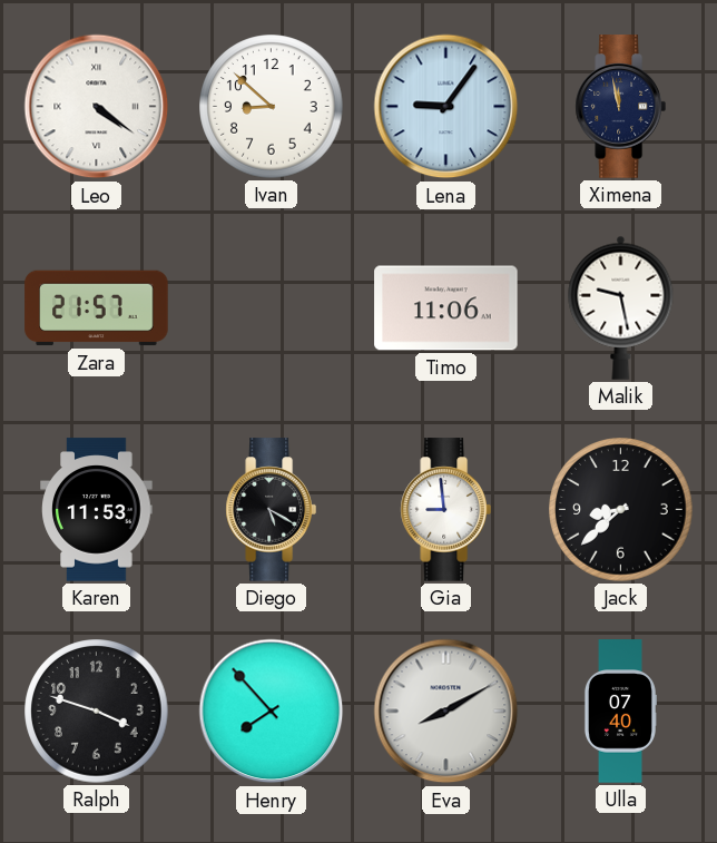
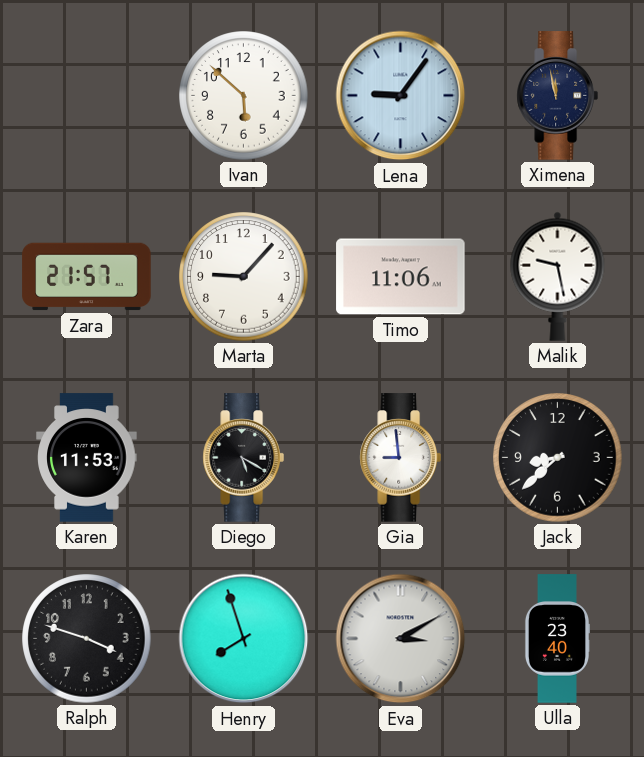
Leo: 4:21 -> none (97, 107)
Ivan: 8:52 -> 5:52 (244, 96)
Marta: none -> 9:07 (244, 277)
Henry: 7:53 -> 7:57 (244, 639)
Eva: 8:10 -> 3:10 (401, 639)
Ulla: 07:40 -> 23:40 (556, 639)
